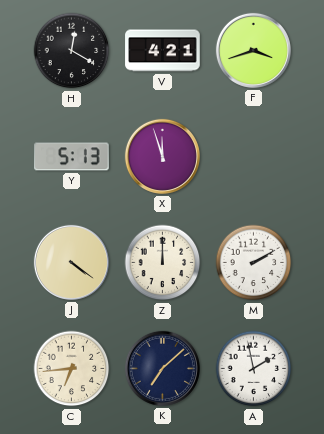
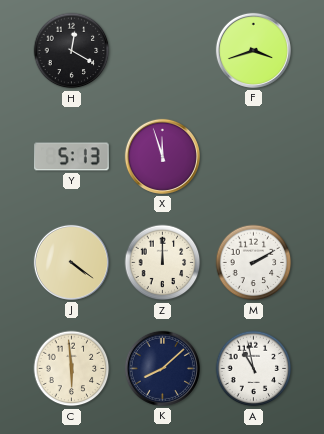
V: 4:21 -> none (163, 51)
C: 6:44 -> 5:59 (72, 369)
K: 7:08 -> 8:08 (162, 368)
A: 1:58 -> 10:58 (254, 369)
